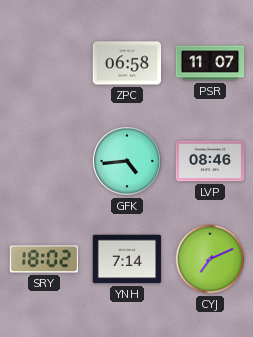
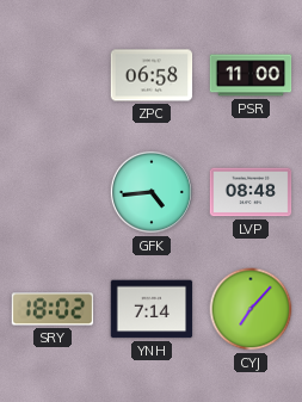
PSR: 11:07 -> 11:00 (251, 75)
LVP: 08:46 -> 08:48 (251, 192)
CYJ: 7:11 -> 7:07 (251, 309)
